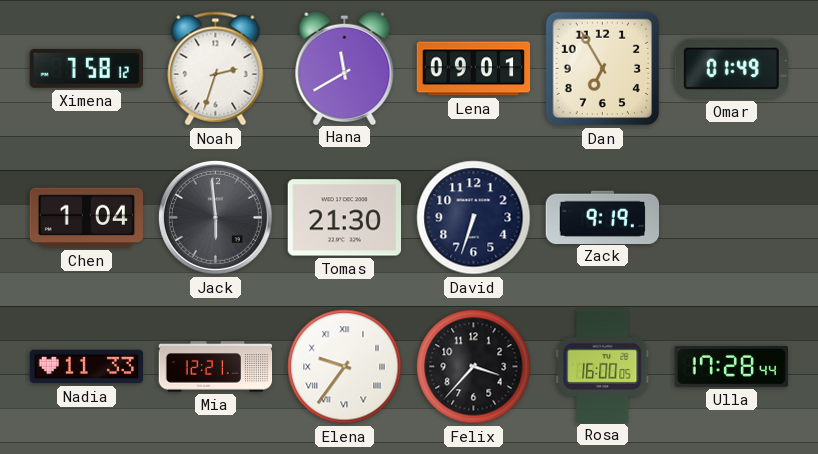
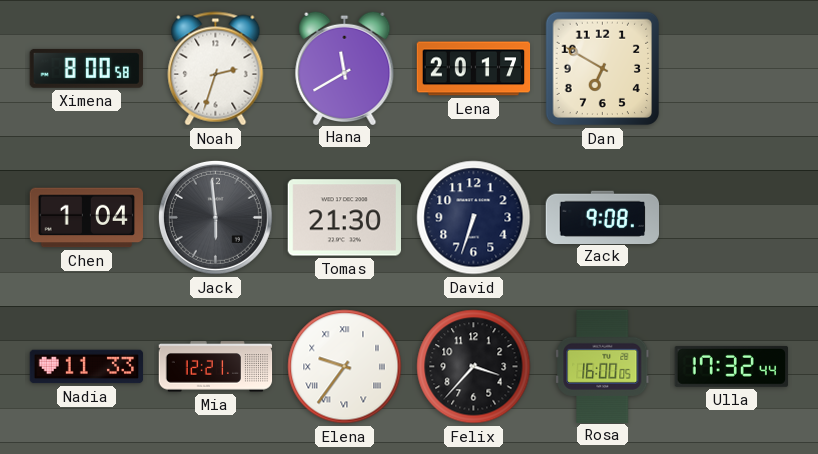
Ximena: 7:58 -> 8:00 (86, 68)
Lena: 09:01 -> 20:17 (474, 69)
Dan: 6:55 -> 6:50 (603, 69)
Omar: 01:49 -> none (731, 69)
Zack: 9:19 -> 9:08 (602, 217)
Ulla: 17:28 -> 17:32 (731, 366)
